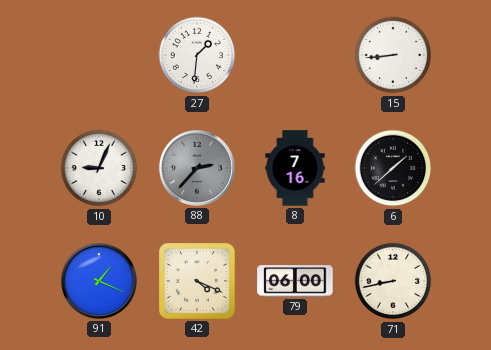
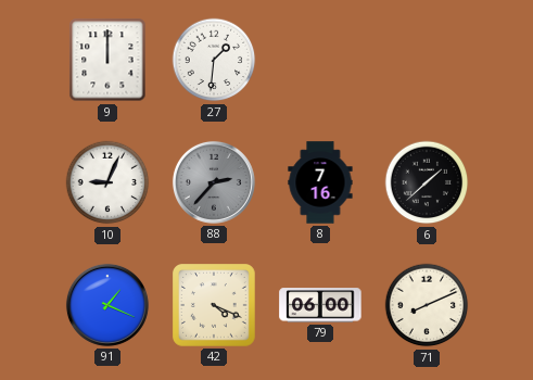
9: none -> 12:00 (107, 60)
15: 8:44 -> none (393, 55)
71: 8:43 -> 8:11 (427, 305)
